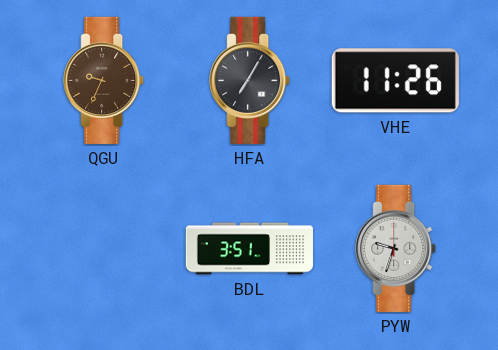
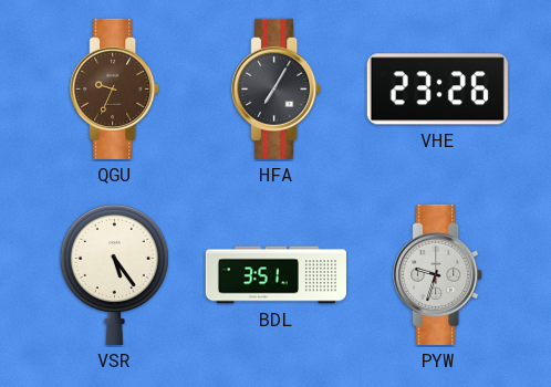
VHE: 11:26 -> 23:26 (437, 90)
VSR: none -> 5:24 (114, 274)
